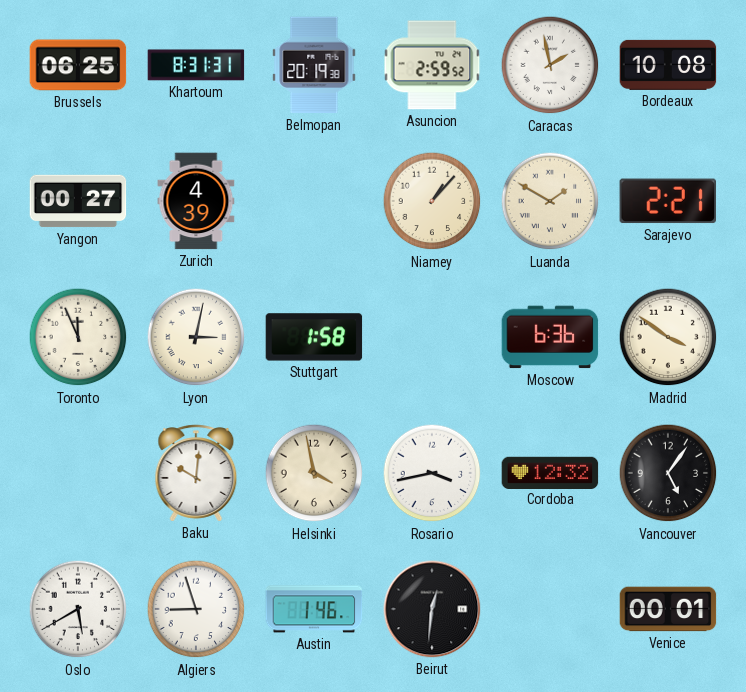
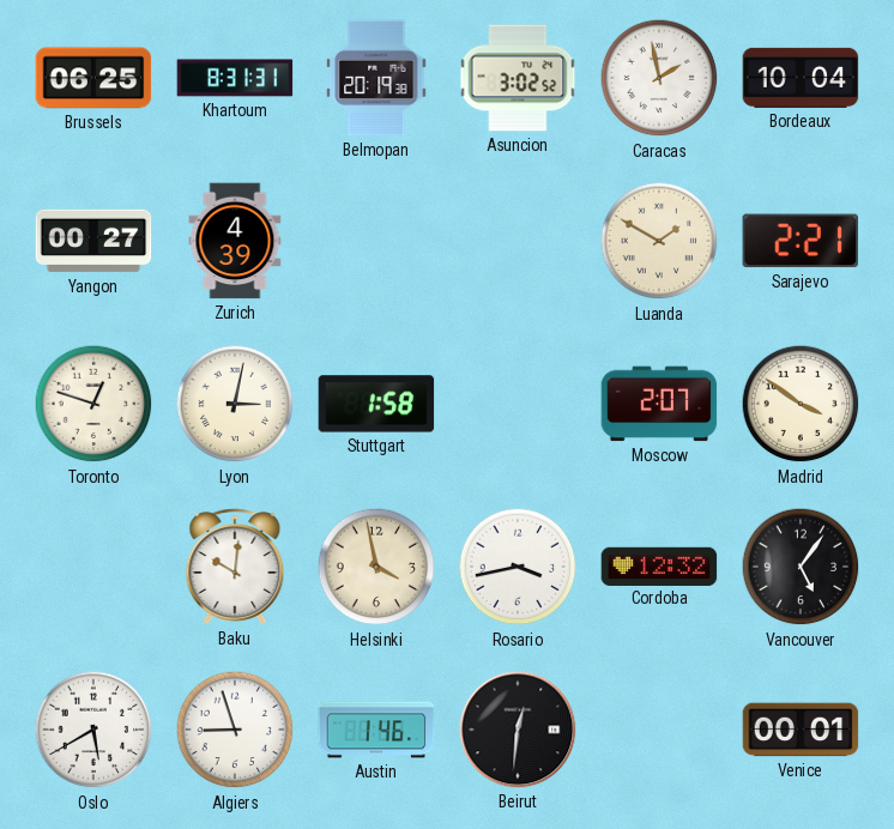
Asuncion: 2:59 -> 3:02 (518, 78)
Bordeaux: 10:08 -> 10:04 (801, 78)
Niamey: 1:07 -> none (432, 201)
Toronto: 11:56 -> 12:48 (93, 404)
Moscow: 6:36 -> 2:07 (659, 404)
